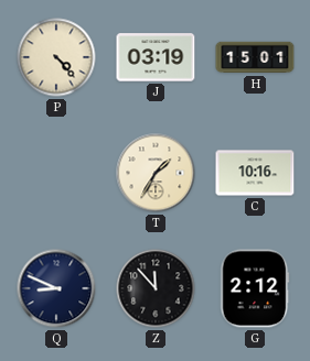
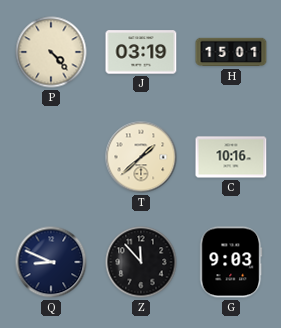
T: 1:35 -> 1:38 (141, 157)
G: 2:12 -> 9:03 (231, 262)
